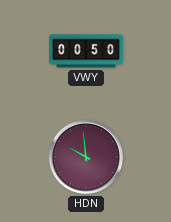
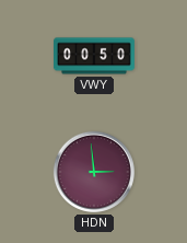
HDN: 9:59 -> 2:59 (94, 172)
